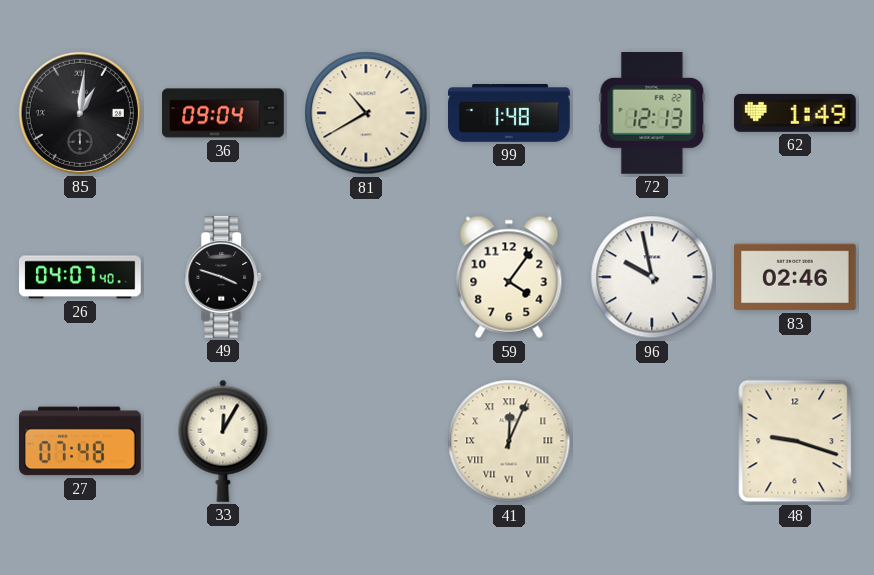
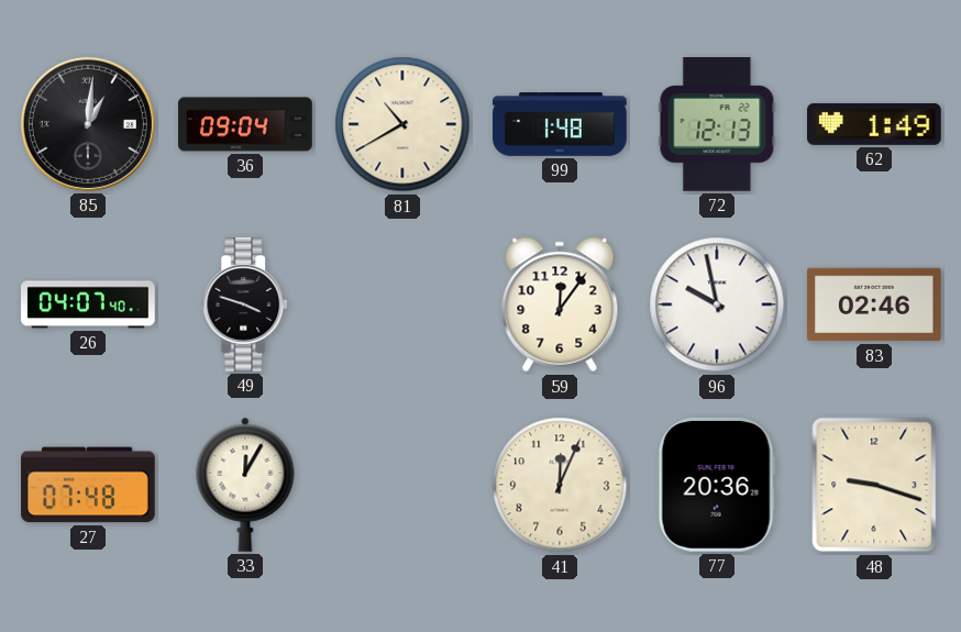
59: 4:06 -> 12:06 (560, 304)
41 numerals: Roman -> Arabic (560, 485)
77: none -> 20:36 (717, 485)
